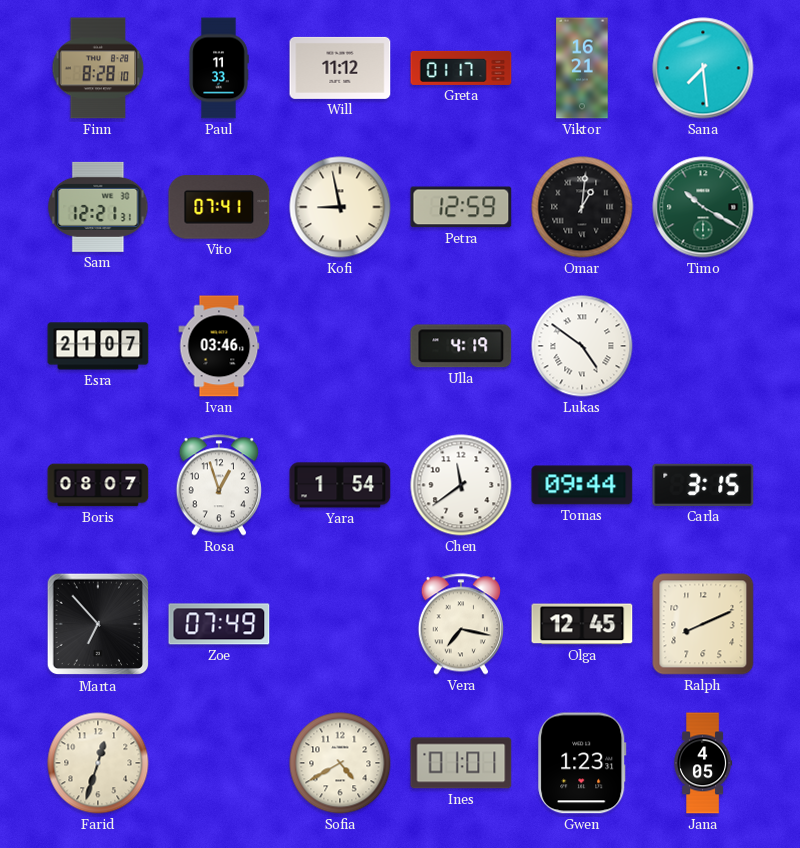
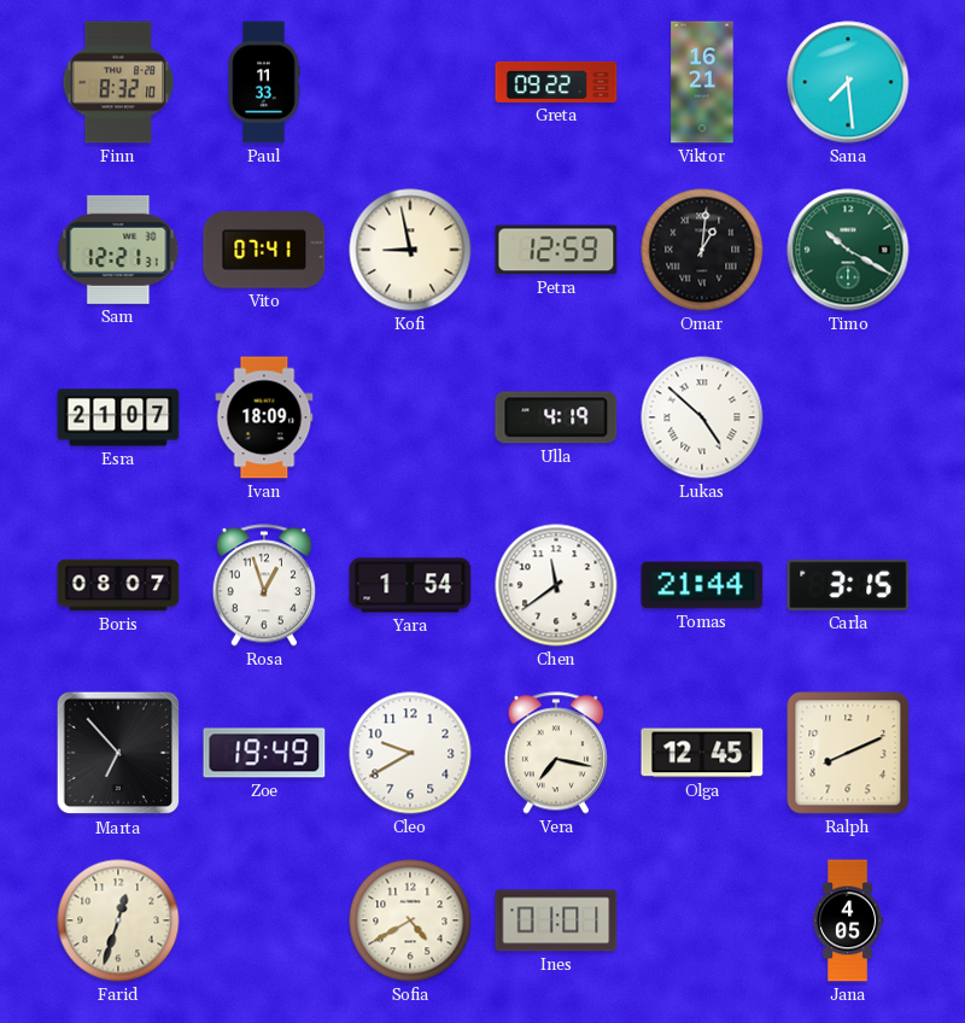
Finn: 8:28 -> 8:32 (118, 82)
Will: 11:12 -> none (340, 68)
Greta: 01:17 -> 09:22 (556, 82)
Ivan: 03:46 -> 18:09 (264, 417)
Lukas: 4:51 -> 4:52 (702, 417)
Tomas: 09:44 -> 21:44 (702, 585)
Zoe: 07:49 -> 19:49 (264, 753)
Cleo: none -> 9:40 (410, 753)
Gwen: 1:23 -> none (582, 763)
